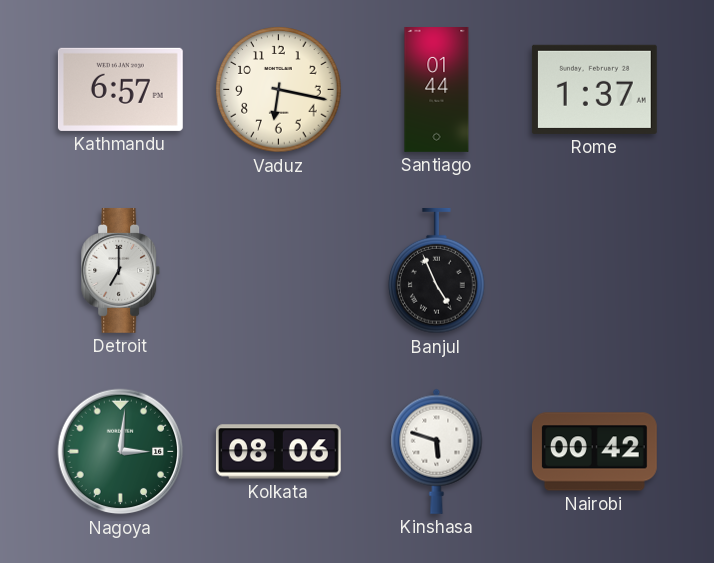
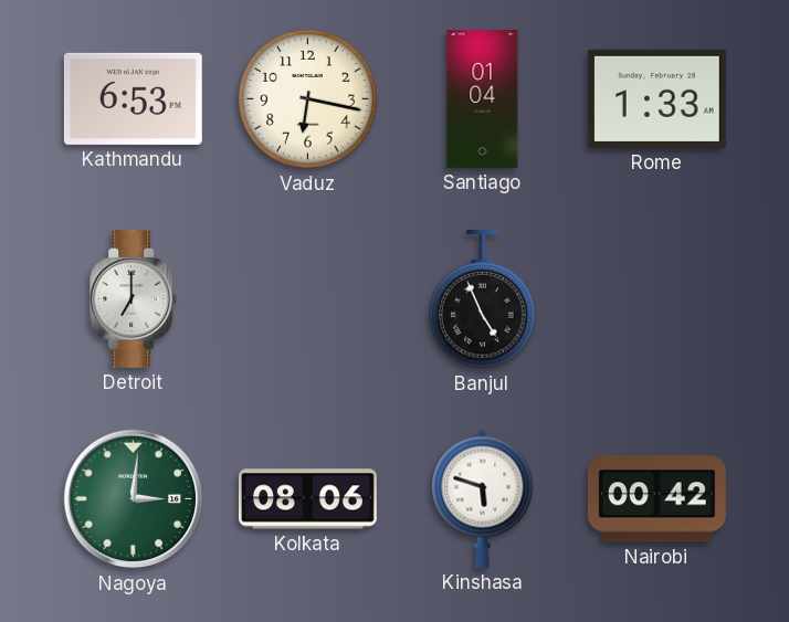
Kathmandu: 6:57 -> 6:53 (133, 98)
Santiago: 01:44 -> 01:04 (483, 99)
Rome: 1:37 -> 1:33 (656, 98)
